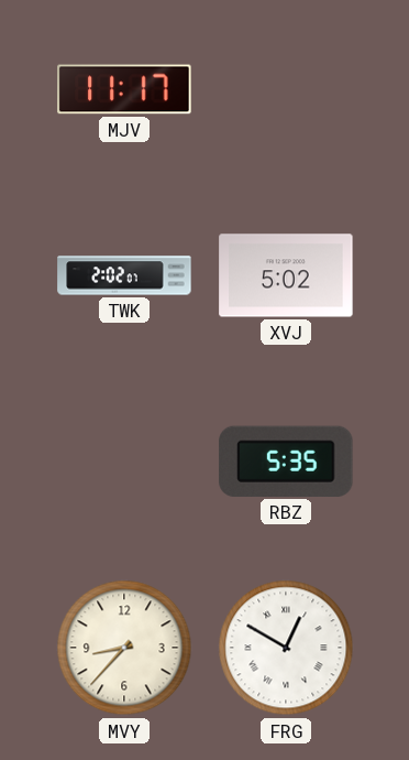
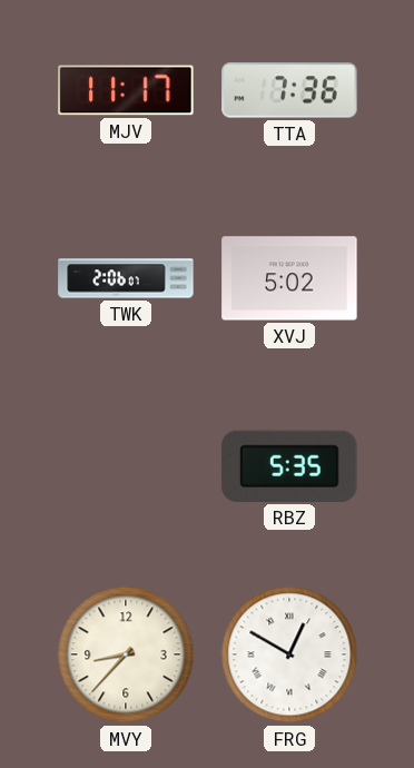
TTA: none -> 7:36 (289, 90)
TWK: 2:02 -> 2:06 (126, 278)
